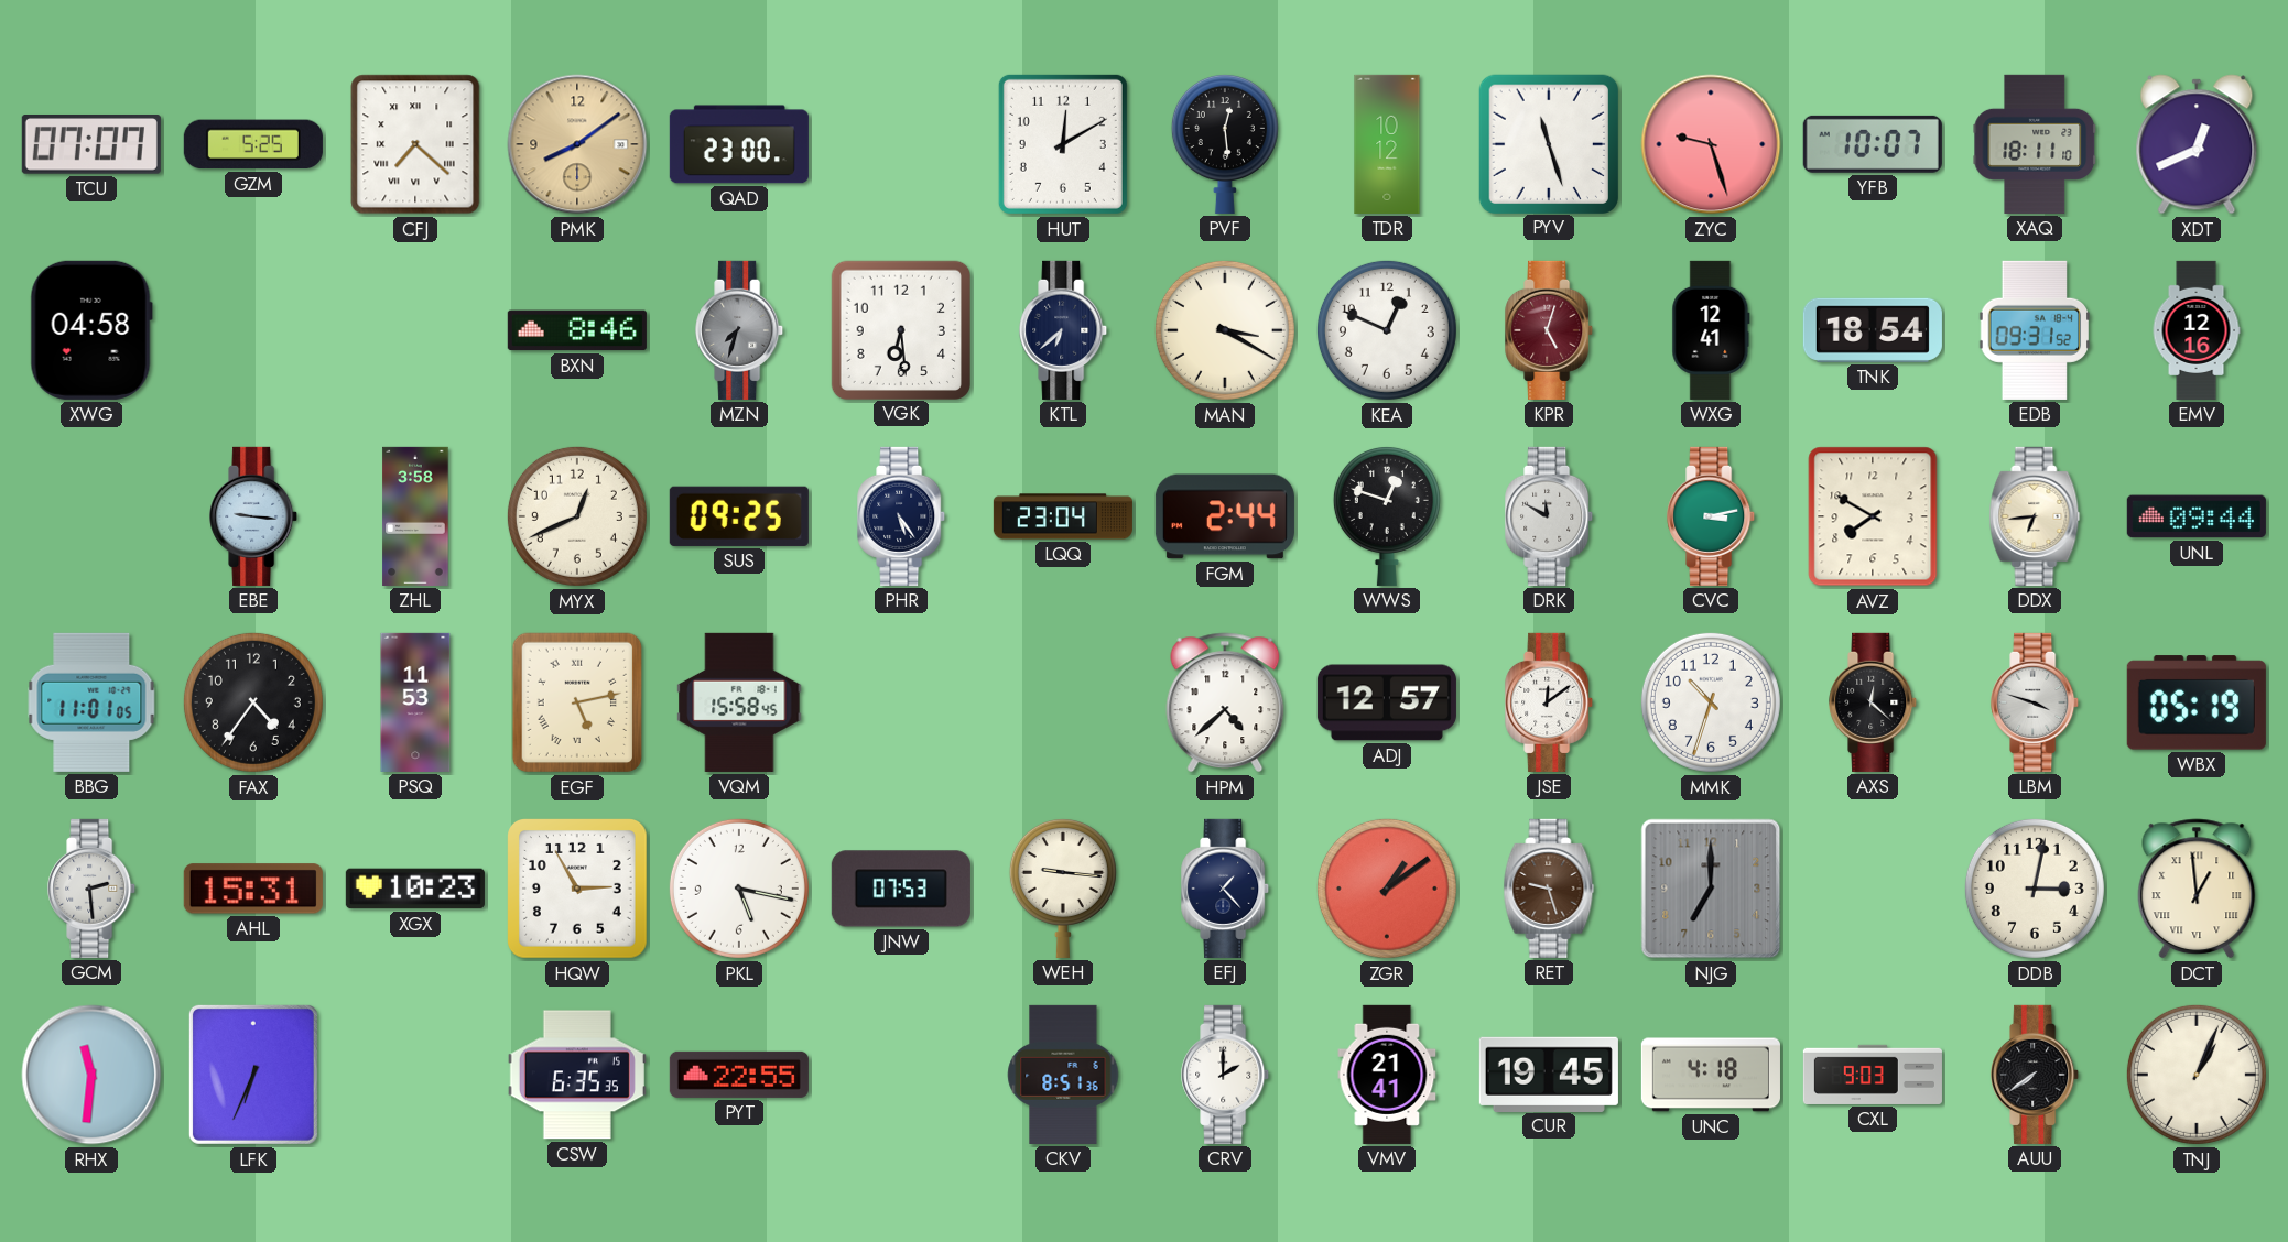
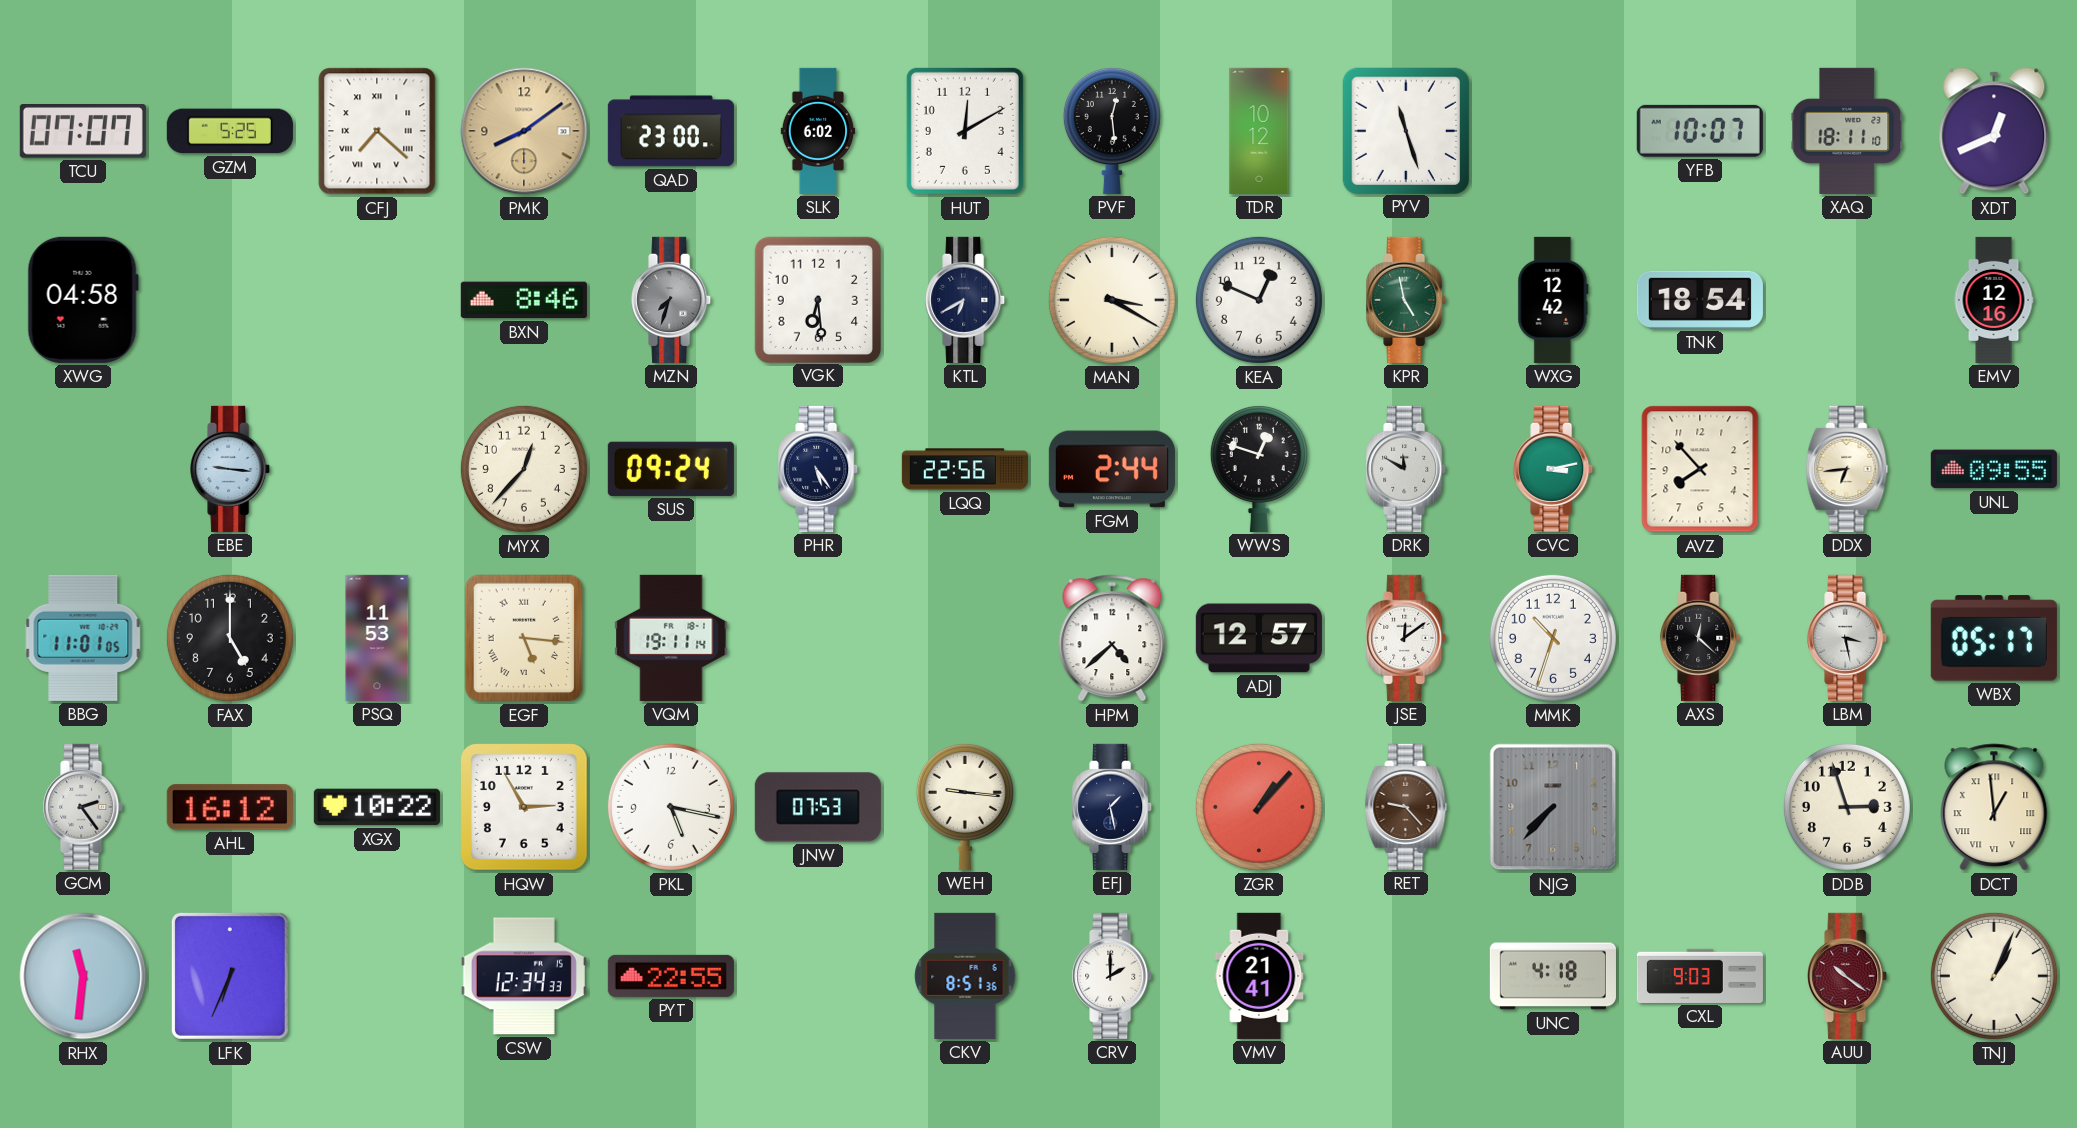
SLK: none -> 6:02 (818, 131)
ZYC: 9:27 -> none (1711, 144)
KTL: 6:38 -> 6:40 (966, 300)
KPR: 5:03 -> 4:58 (1407, 300)
KPR dial: burgundy -> green (1407, 300)
WXG: 12:41 -> 12:42 (1553, 300)
EDB: 09:31 -> none (2035, 330)
ZHL: 3:58 -> none (415, 516)
MYX: 12:41 -> 12:37 (524, 469)
SUS: 09:25 -> 09:24 (671, 469)
LQQ: 23:04 -> 22:56 (965, 469)
AVZ: 7:50 -> 7:53 (1700, 469)
UNL: 09:44 -> 09:55 (1994, 469)
FAX: 4:36 -> 5:00 (230, 638)
EGF: 5:13 -> 5:16 (524, 638)
VQM: 15:58 -> 19:11 (671, 638)
LBM: 3:48 -> 3:28 (1848, 638)
WBX: 05:19 -> 05:17 (1994, 638)
GCM: 2:29 -> 2:24 (84, 807)
AHL: 15:31 -> 16:12 (230, 807)
XGX: 10:23 -> 10:22 (377, 807)
EFJ: 1:23 -> 1:28 (1113, 807)
ZGR: 1:09 -> 1:07 (1259, 807)
RET: 9:27 -> 9:23 (1406, 807)
NJG: 7:00 -> 7:37 (1553, 807)
DDB: 3:02 -> 2:57 (1847, 807)
CSW: 6:35 -> 12:34 (524, 976)
CUR: 19:45 -> none (1549, 1074)
AUU: 7:39 -> 10:21 (1848, 976)
AUU dial: black -> burgundy (1848, 976)
